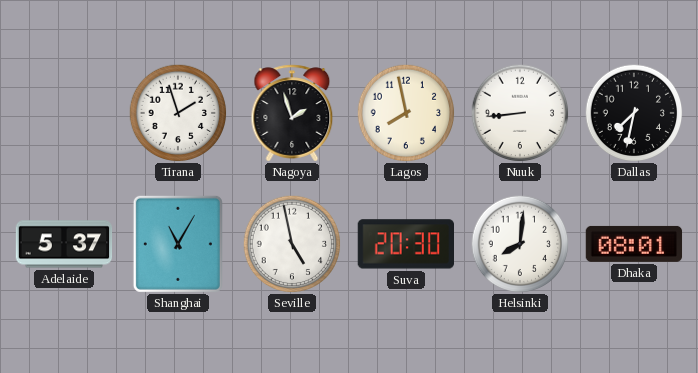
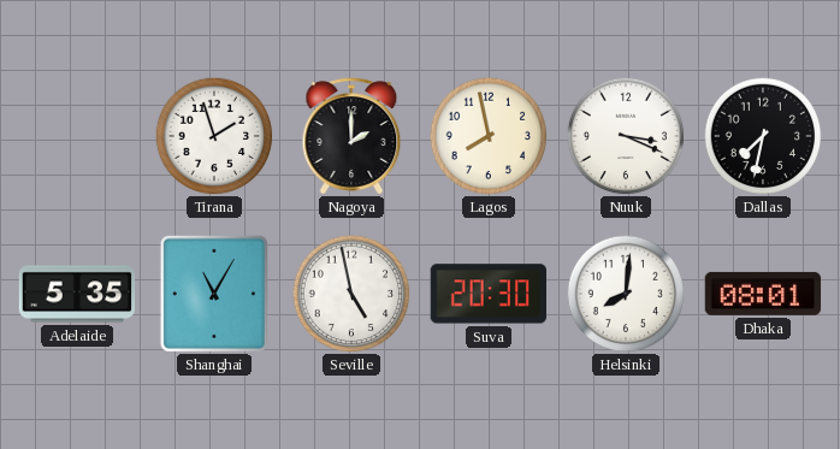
Nagoya: 1:57 -> 2:00 (351, 136)
Nuuk: 8:44 -> 3:19 (626, 136)
Adelaide: 5:37 -> 5:35 (77, 294)
